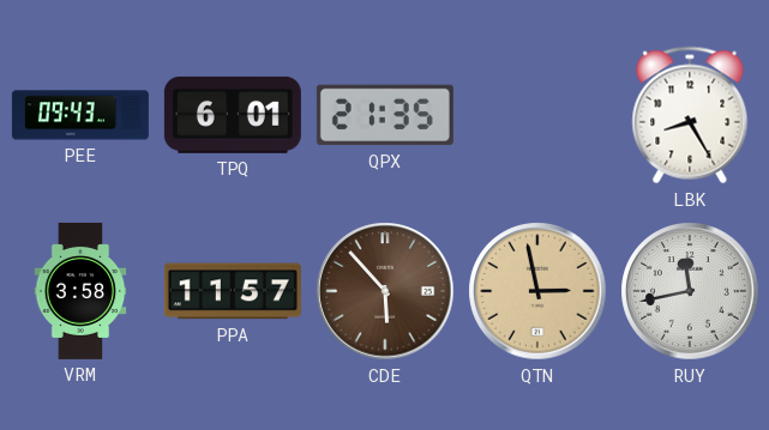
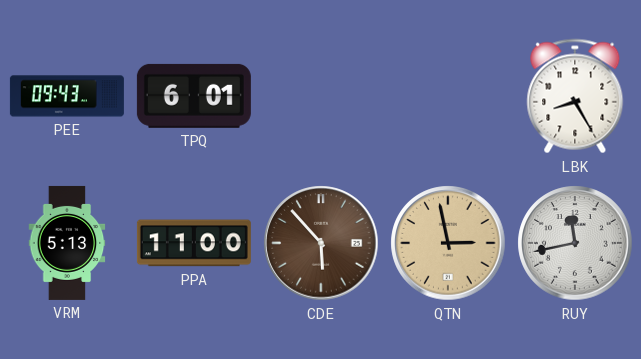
QPX: 21:35 -> none (385, 115)
VRM: 3:58 -> 5:13 (67, 243)
PPA: 11:57 -> 11:00 (194, 243)
